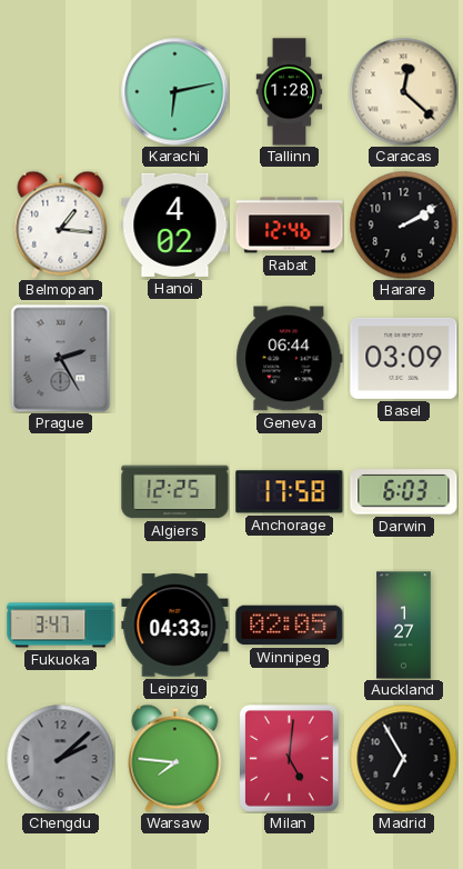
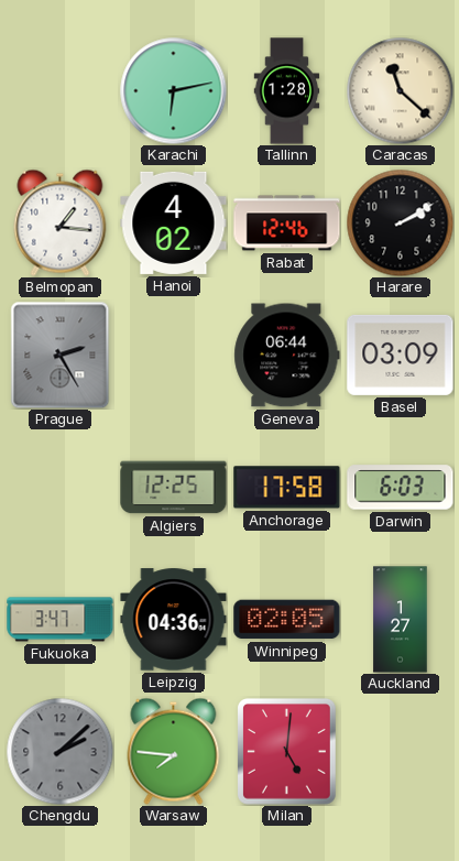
Caracas: 12:22 -> 11:22 (400, 90)
Leipzig: 04:33 -> 04:36 (174, 620)
Madrid: 6:55 -> none (403, 758)
